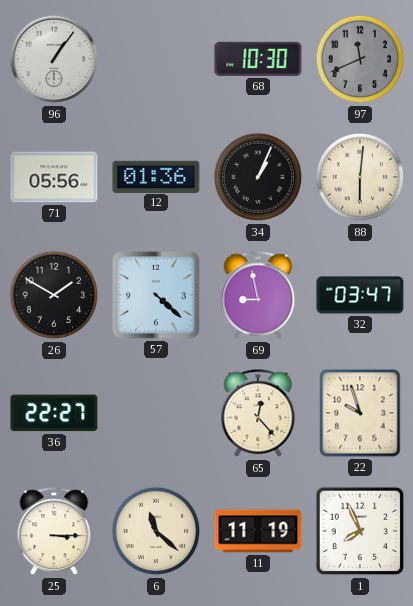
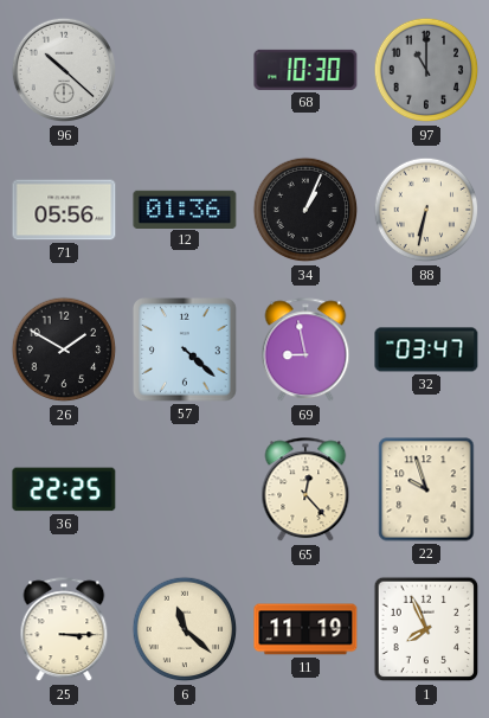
96: 1:06 -> 10:22 (64, 70)
97: 11:41 -> 11:00 (426, 70)
88: 6:01 -> 6:32 (426, 210)
36: 22:27 -> 22:25 (64, 489)
